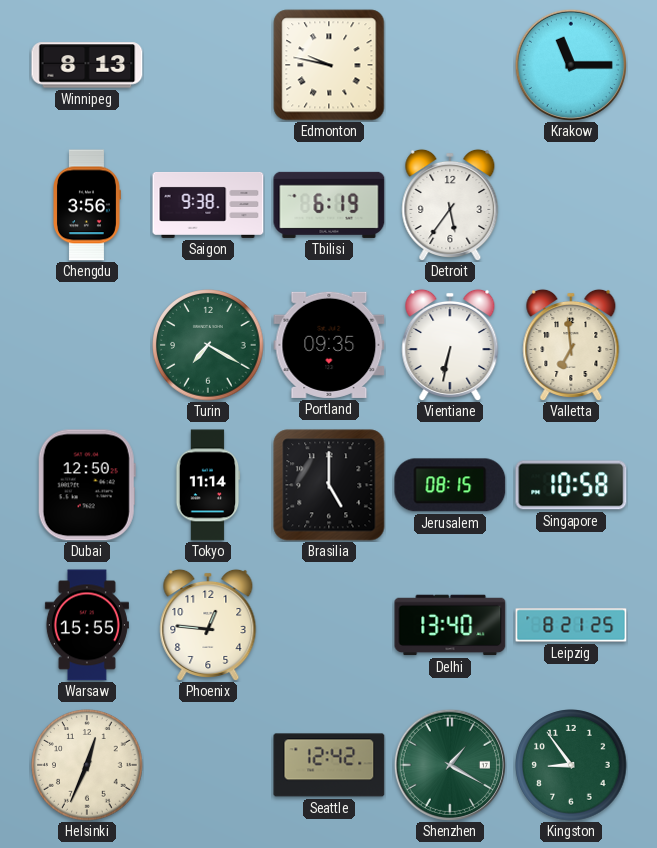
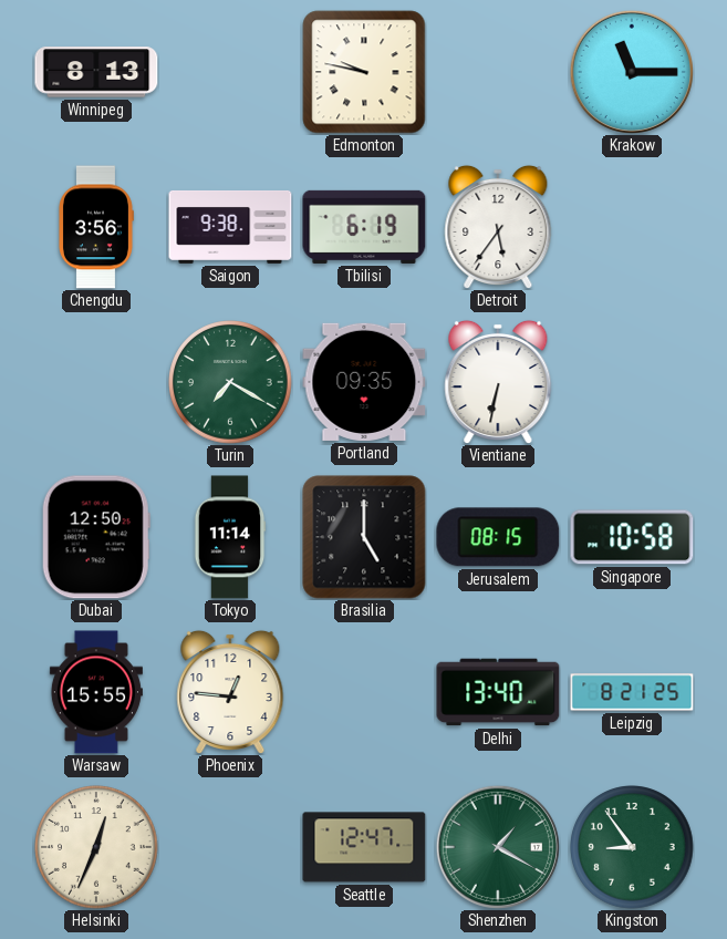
Valletta: 6:59 -> none (571, 344)
Seattle: 12:42 -> 12:47 (364, 847)
